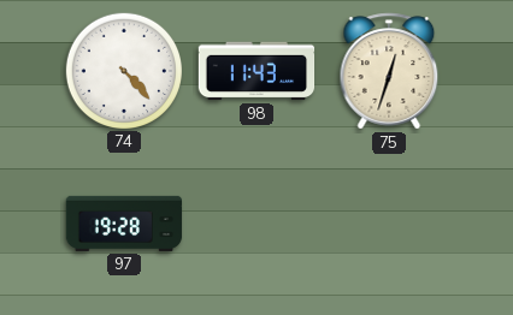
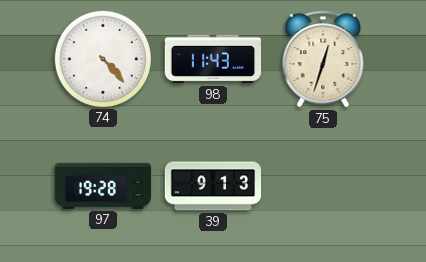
39: none -> 9:13 (213, 186)
